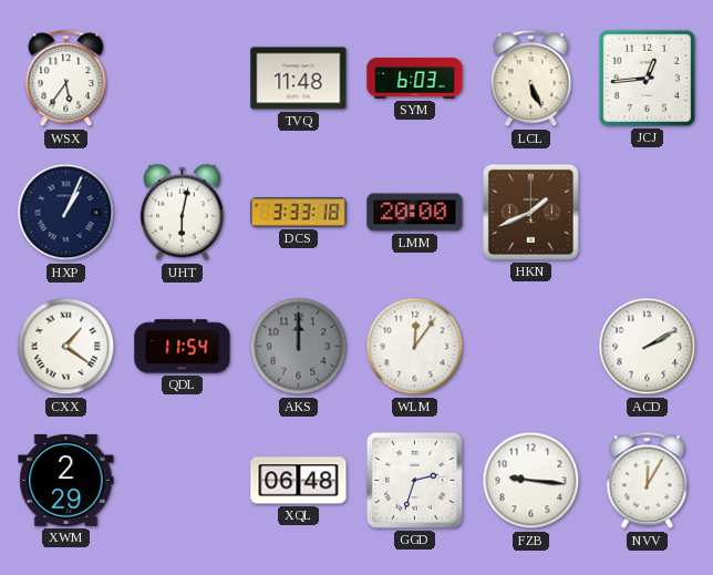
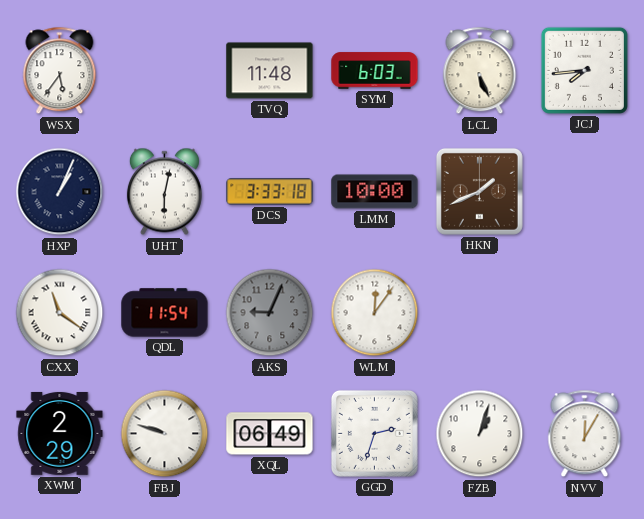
JCJ: 12:44 -> 7:44 (584, 70)
LMM: 20:00 -> 10:00 (375, 192)
CXX: 1:21 -> 11:21 (60, 313)
AKS: 12:00 -> 9:04 (270, 313)
ACD: 2:10 -> none (648, 347)
FBJ: none -> 9:48 (165, 434)
XQL: 06:48 -> 06:49 (270, 434)
FZB: 9:16 -> 1:03 (480, 434)
